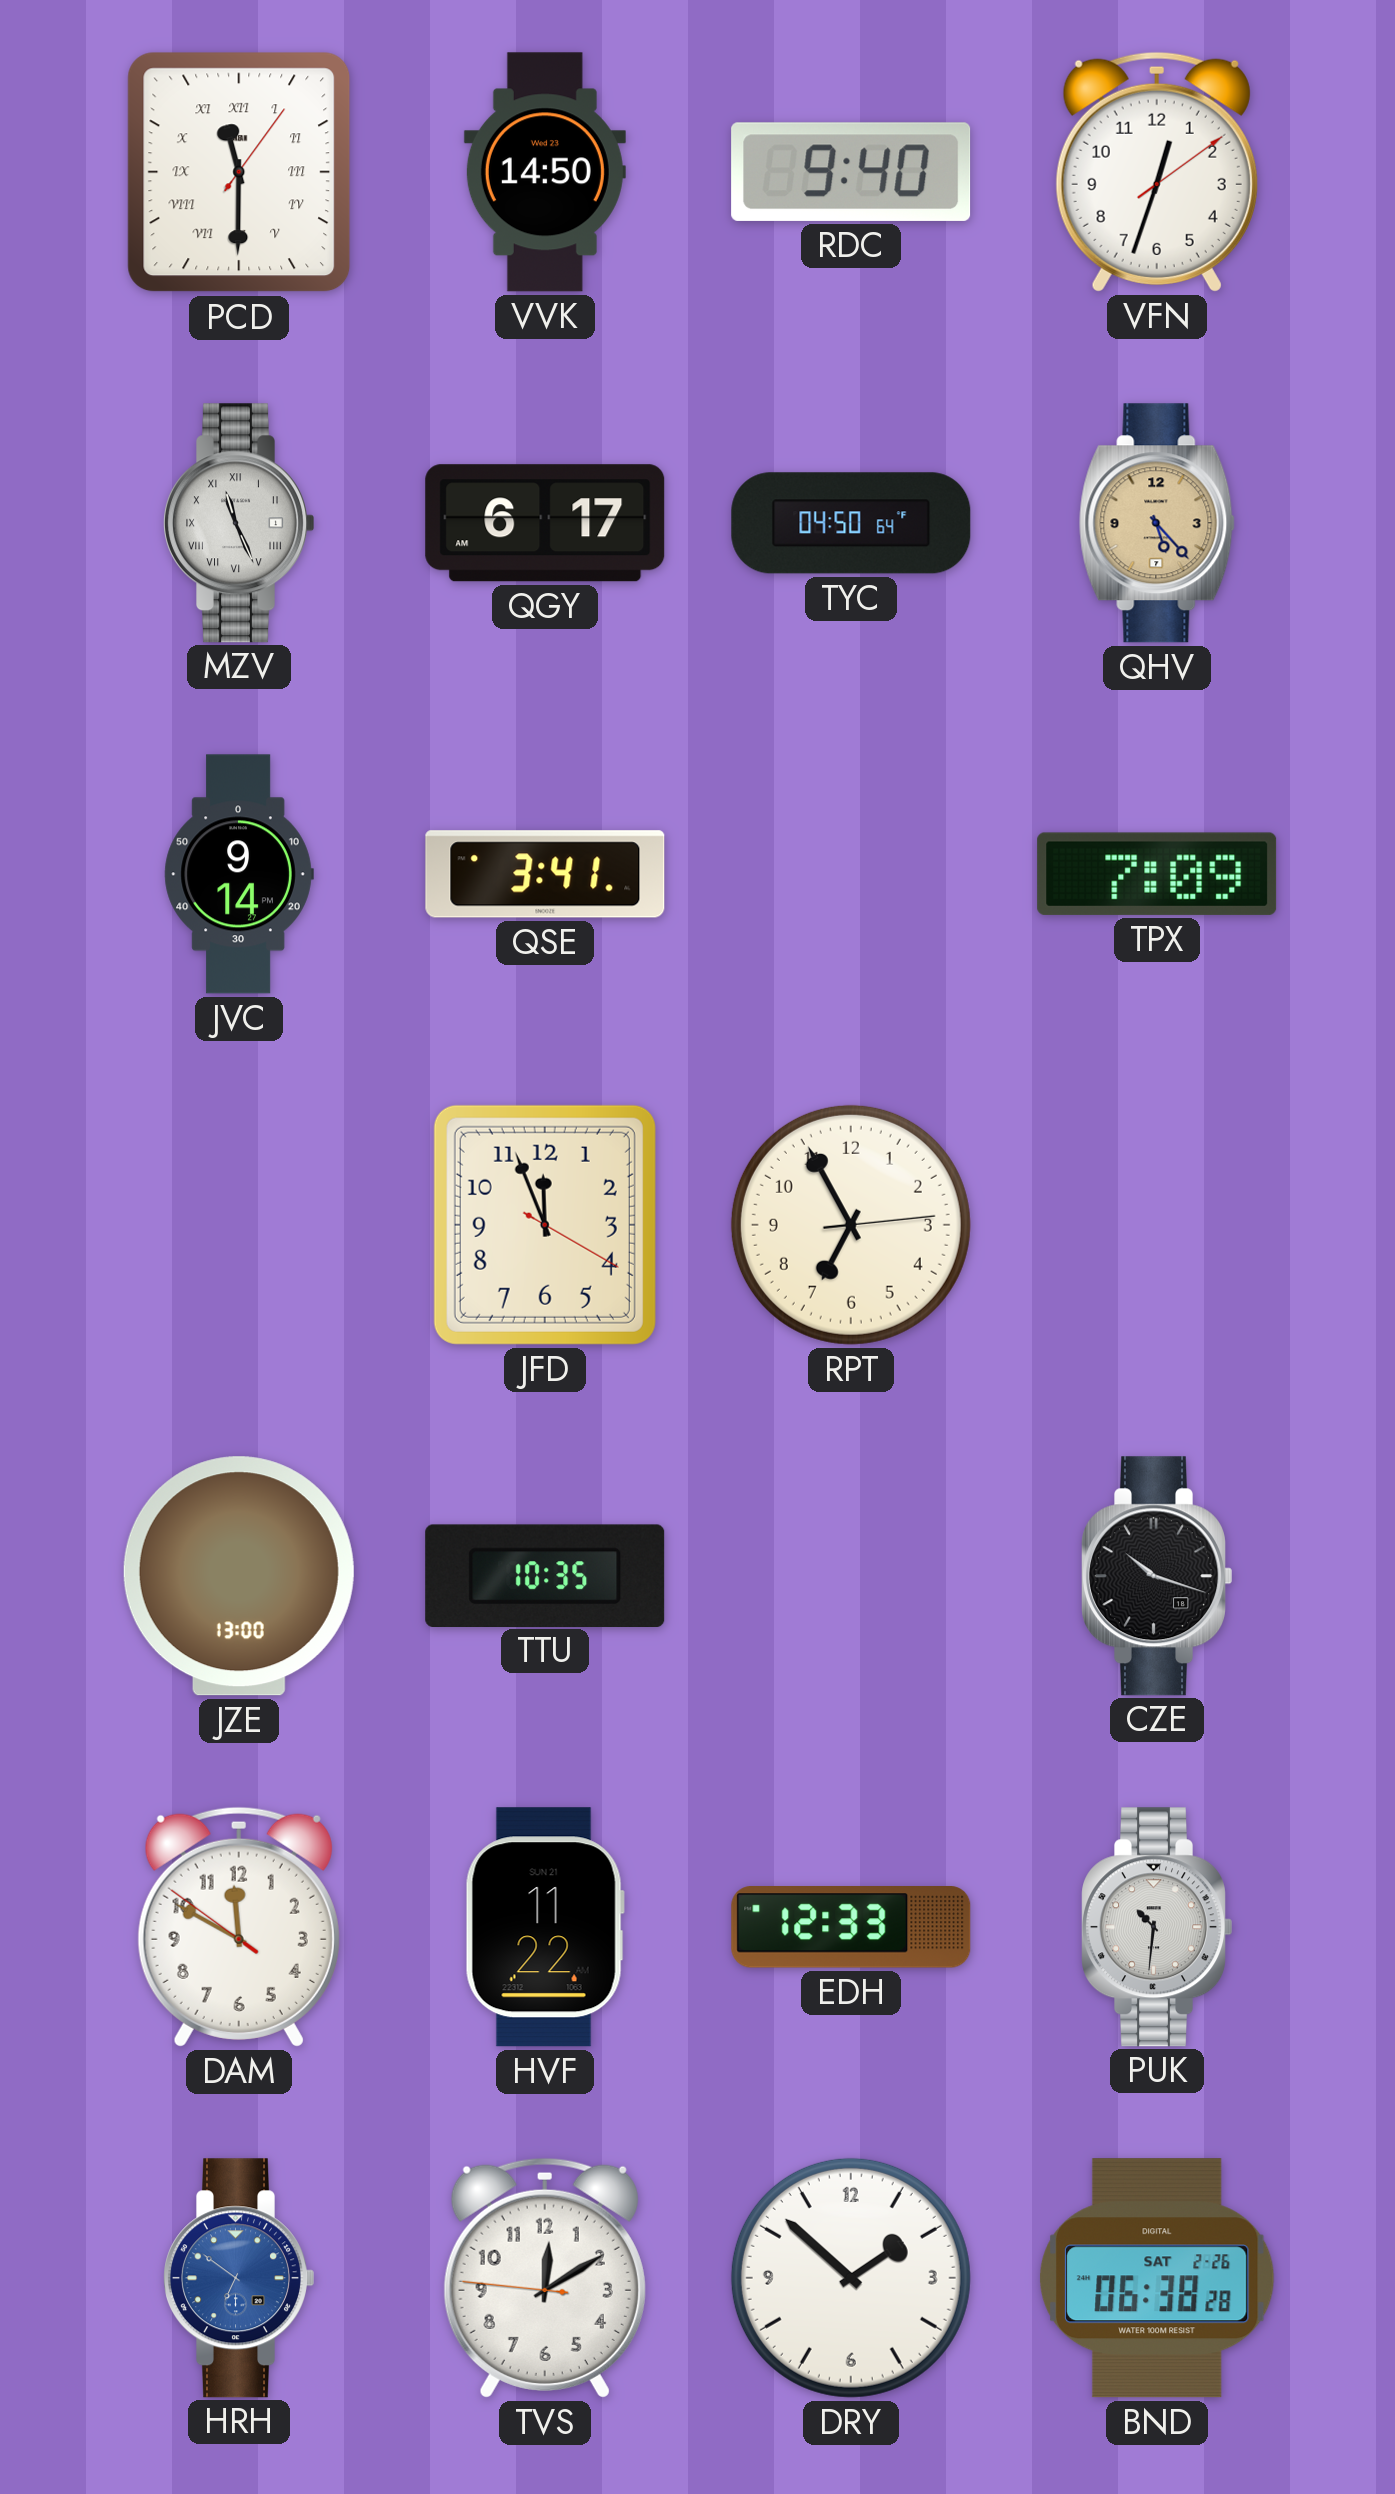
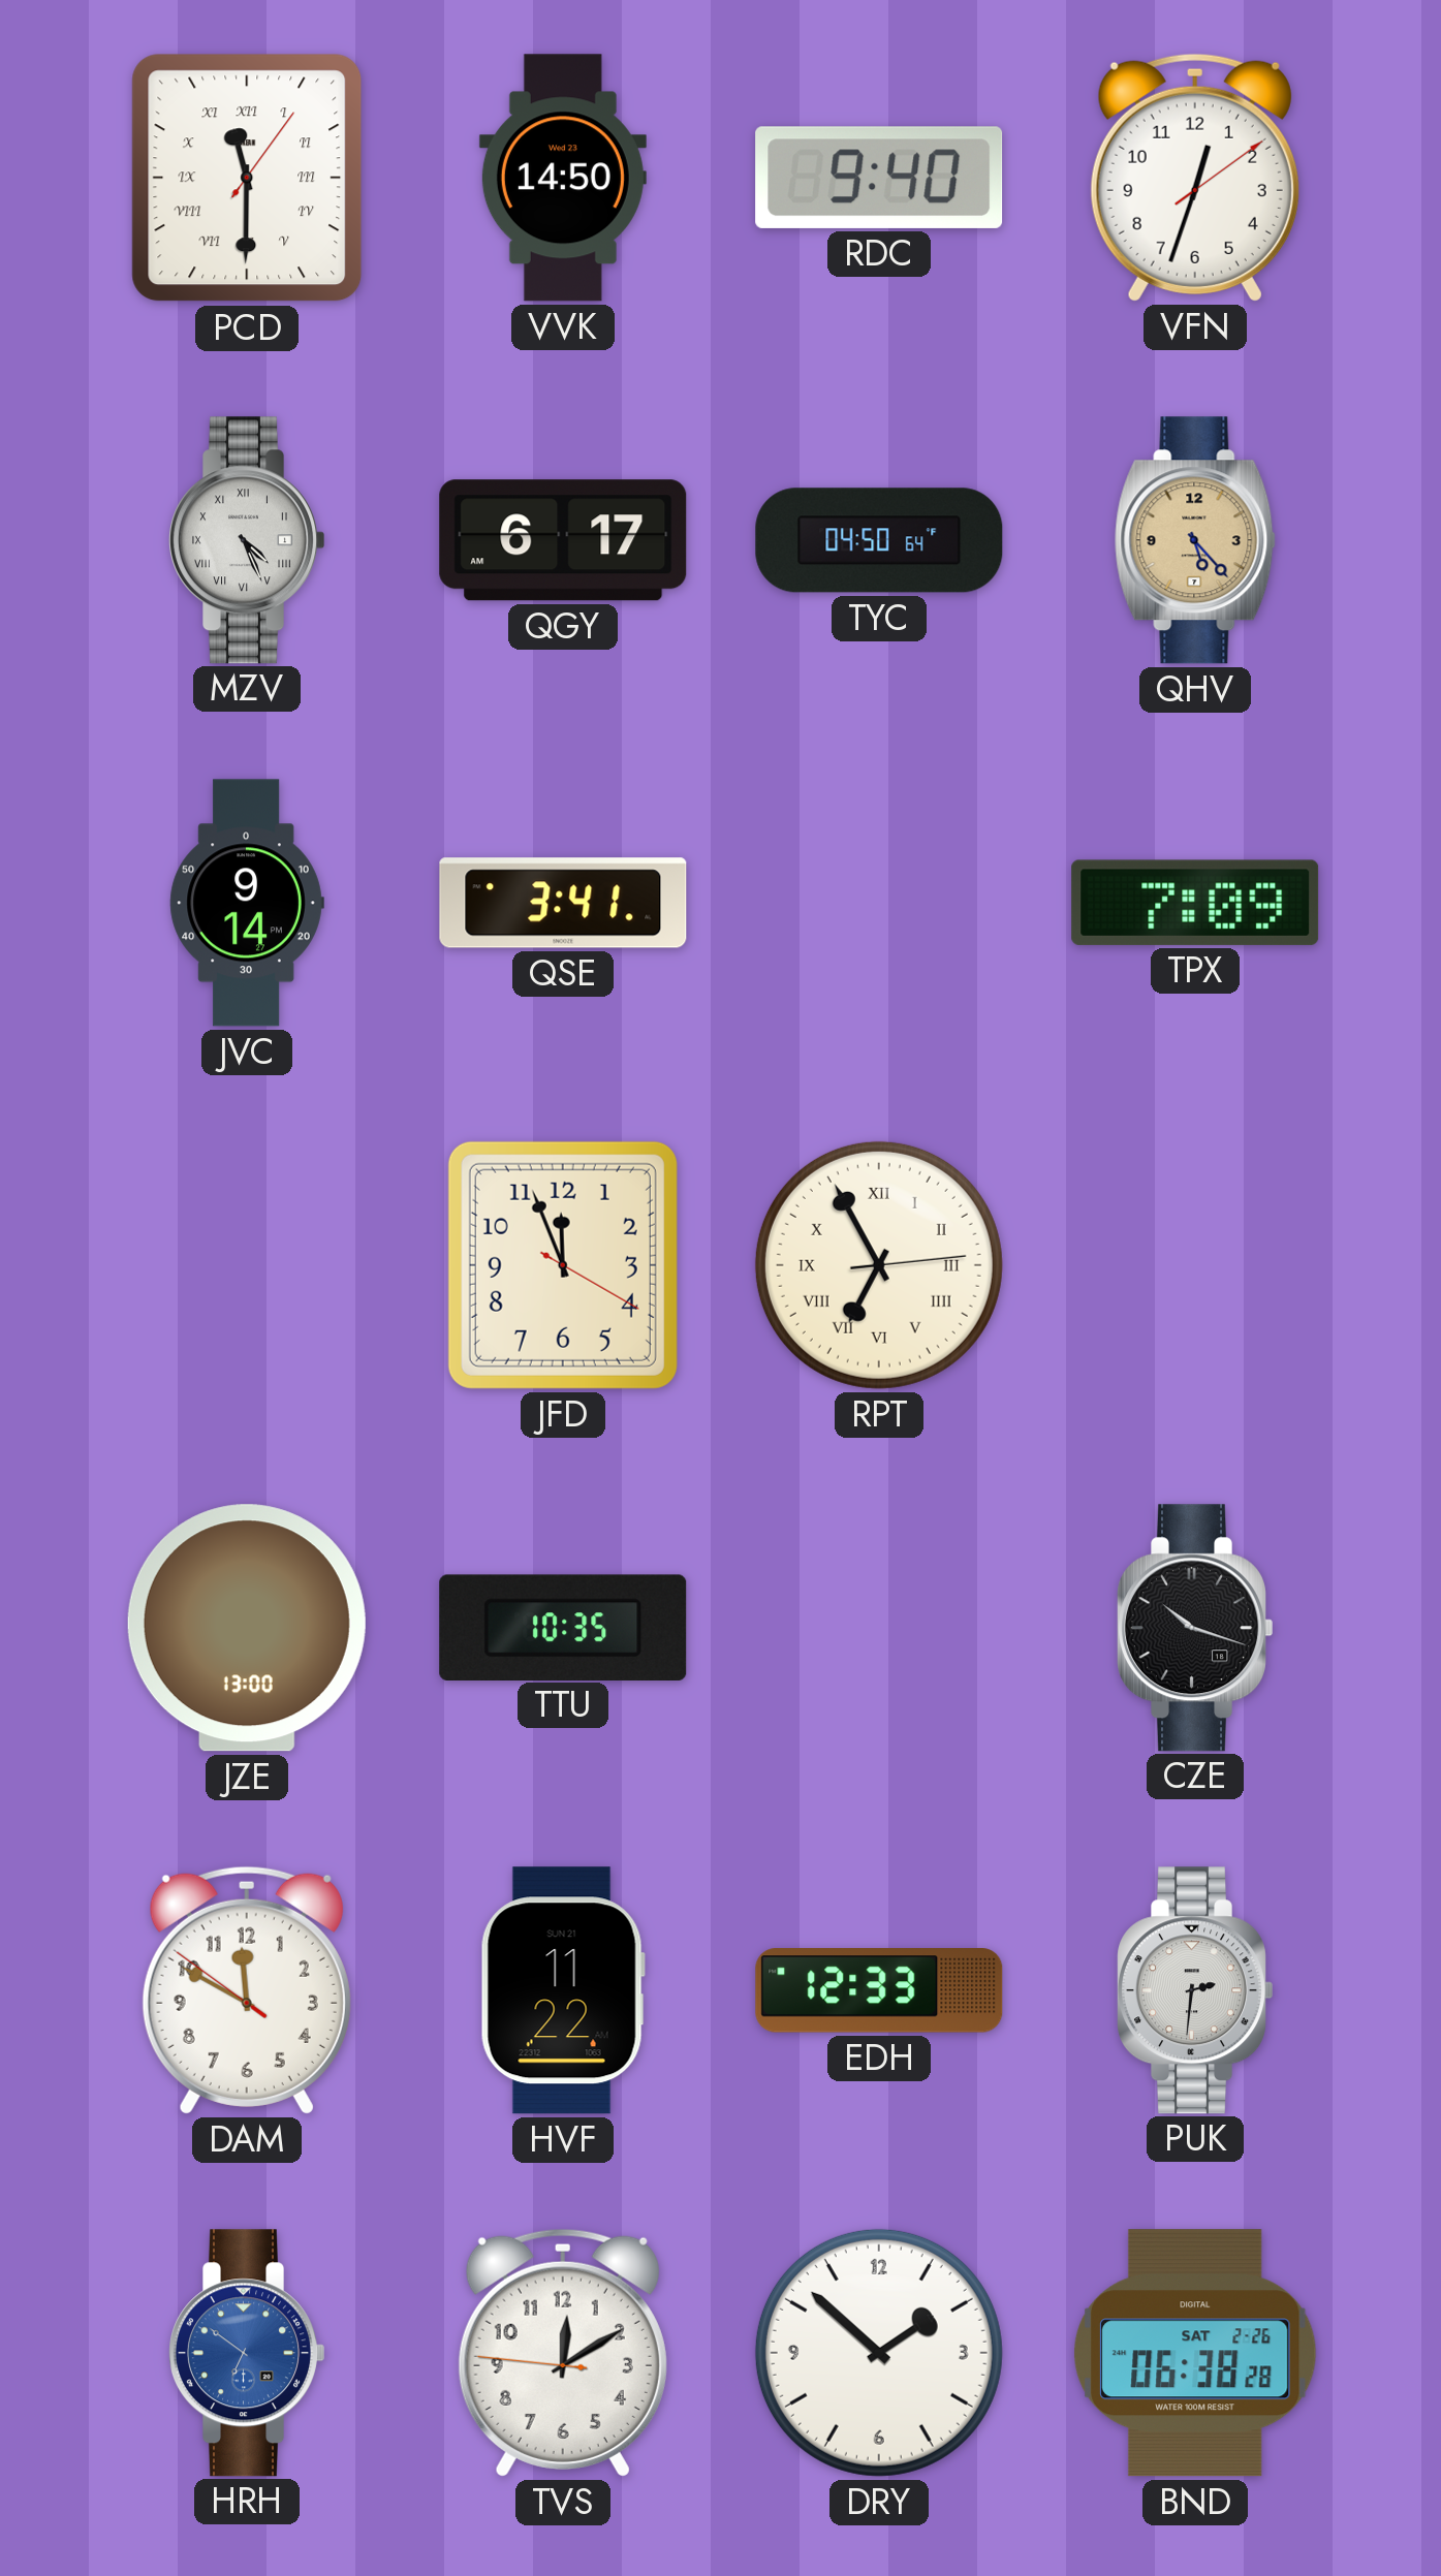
MZV: 11:26 -> 4:26 (247, 540)
RPT numerals: Arabic -> Roman (879, 1265)
PUK: 10:31 -> 2:31 (1195, 1990)
